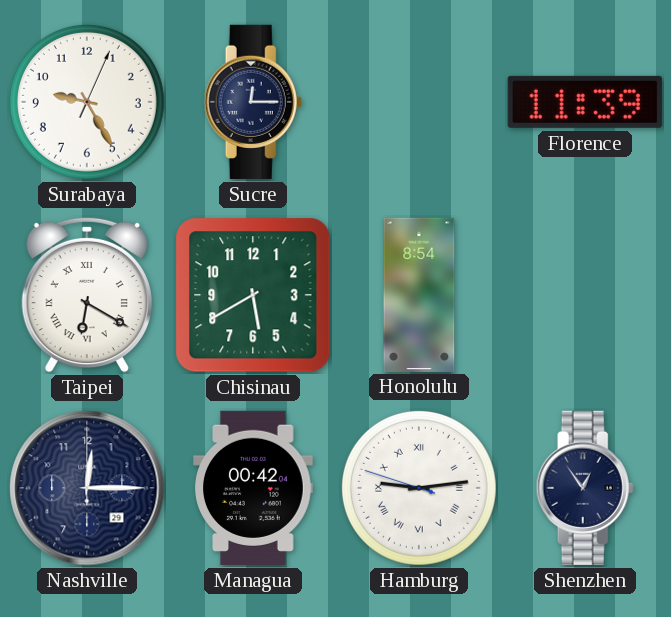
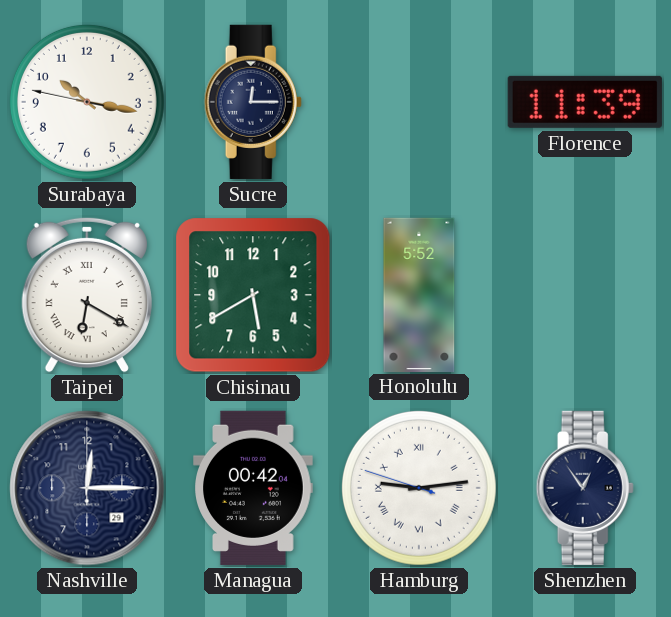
Surabaya: 9:25 -> 10:16 (87, 102)
Honolulu: 8:54 -> 5:52 (419, 294)
